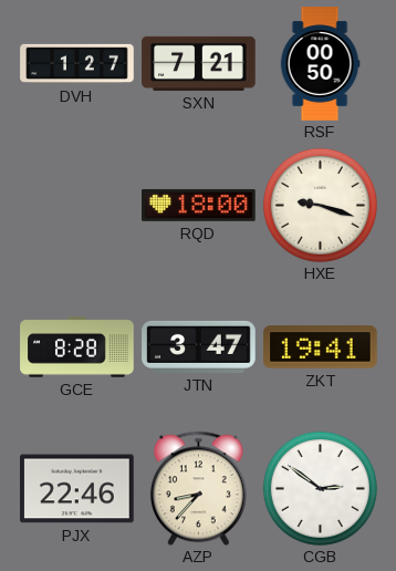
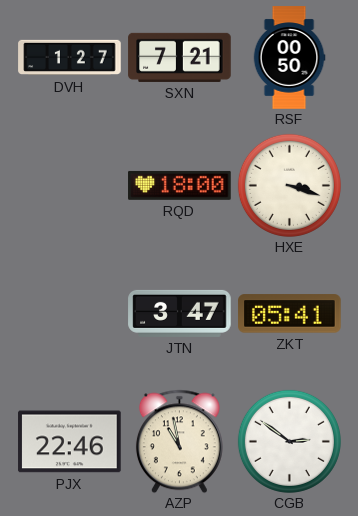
HXE: 9:18 -> 3:18 (289, 185)
GCE: 8:28 -> none (77, 347)
ZKT: 19:41 -> 05:41 (290, 314)
AZP: 8:37 -> 10:58 (179, 441)
